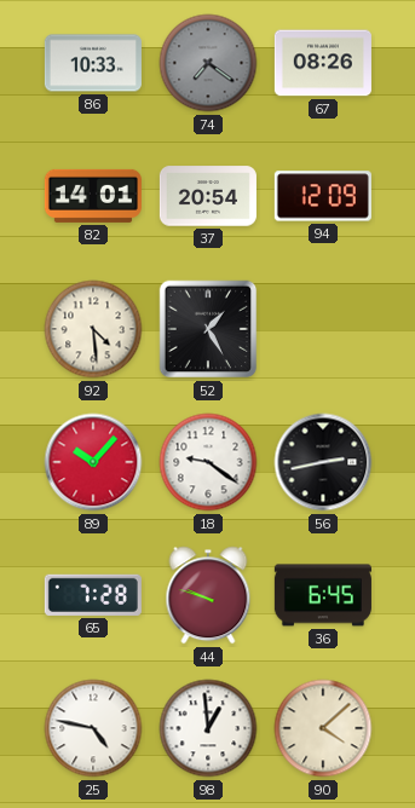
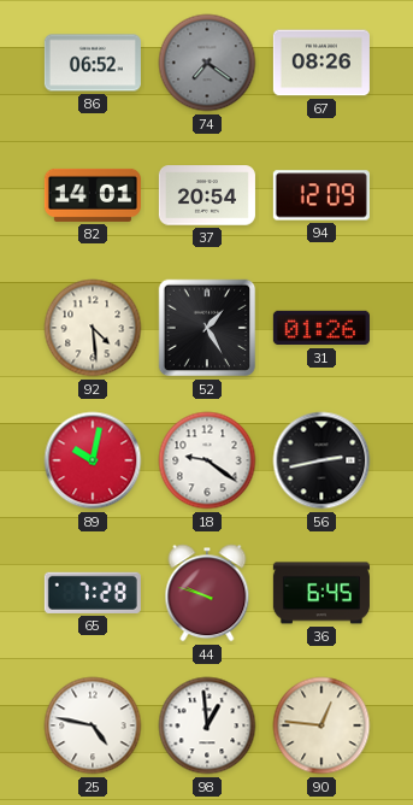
86: 10:33 -> 06:52 (93, 63)
31: none -> 01:26 (321, 328)
89: 10:07 -> 10:02 (93, 460)
90: 4:08 -> 12:46 (321, 725)
